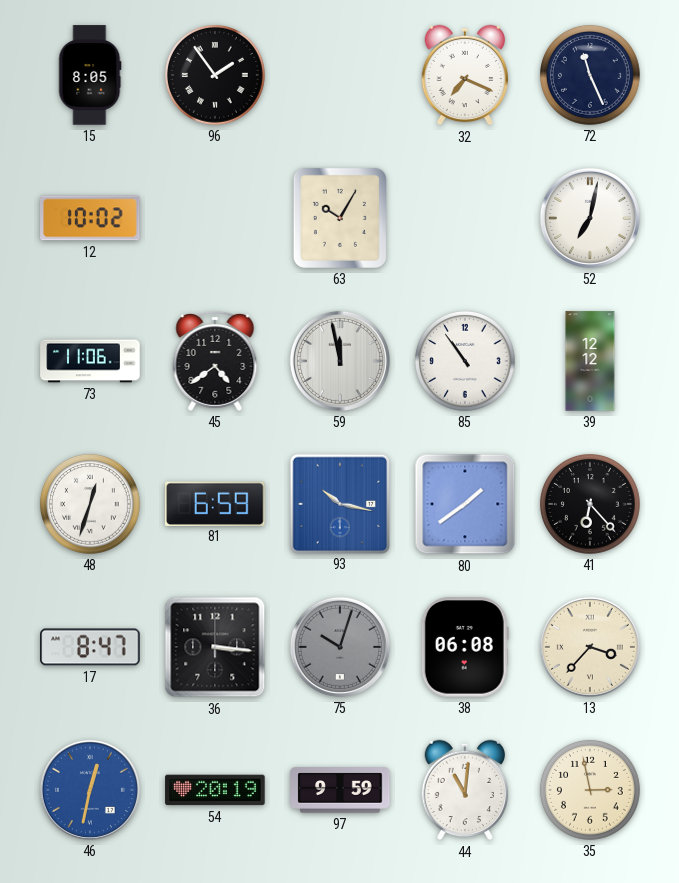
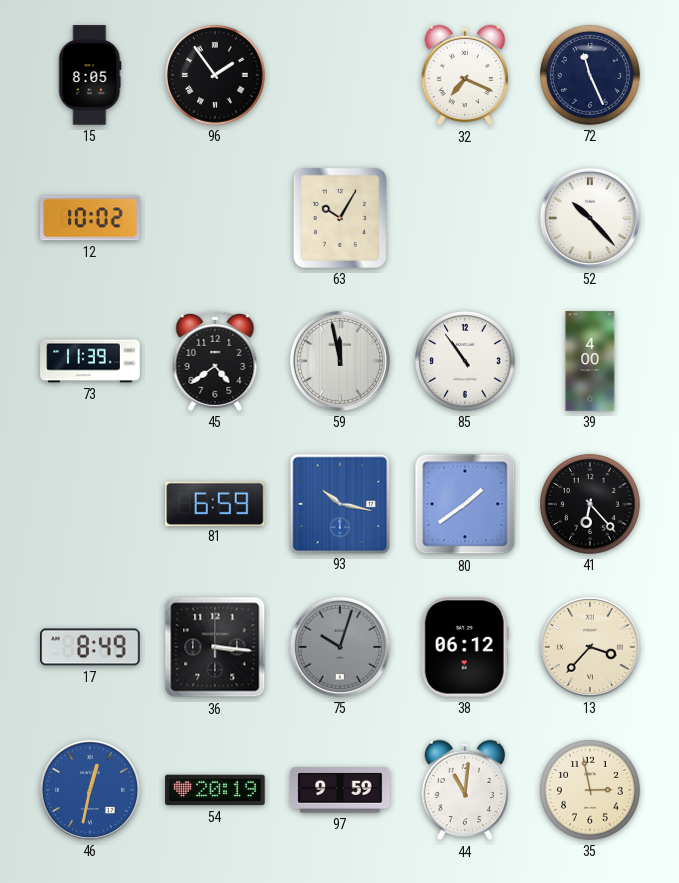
52: 7:02 -> 10:23 (590, 218)
73: 11:06 -> 11:39 (90, 361)
39: 12:12 -> 4:00 (590, 361)
48: 12:33 -> none (90, 504)
17: 8:47 -> 8:49 (90, 647)
38: 06:08 -> 06:12 (465, 647)
